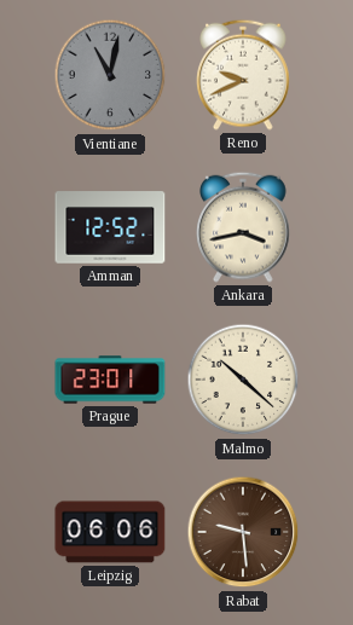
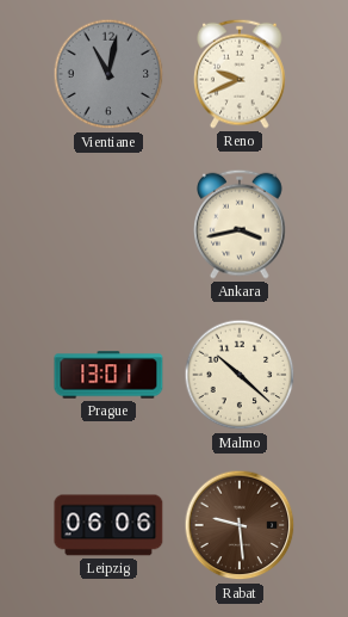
Amman: 12:52 -> none (110, 227)
Prague: 23:01 -> 13:01 (108, 375)
